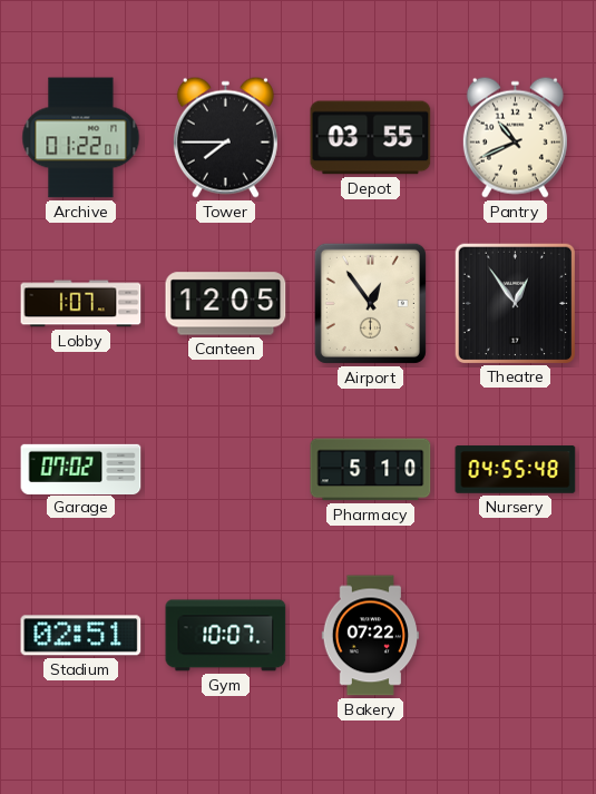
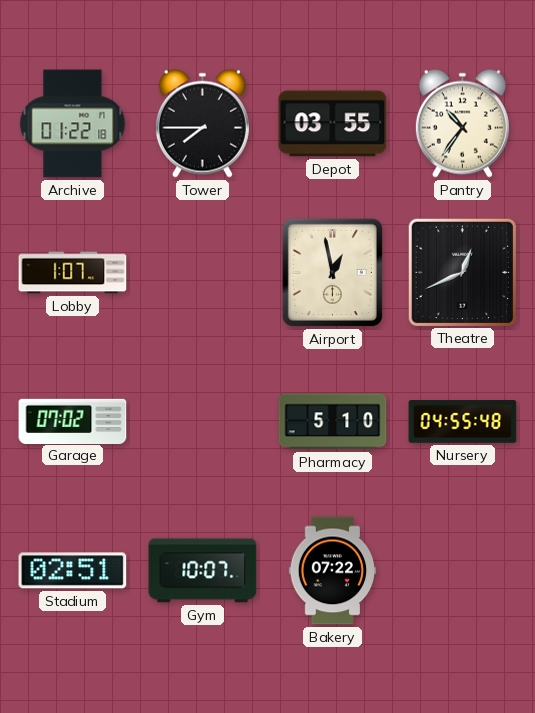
Archive: 01:22:01 -> 01:22:18 (73, 124)
Pantry: 10:41 -> 10:36 (462, 123)
Canteen: 12:05 -> none (226, 304)
Airport: 12:54 -> 12:58 (332, 272)
Theatre: 12:54 -> 12:41 (462, 272)
